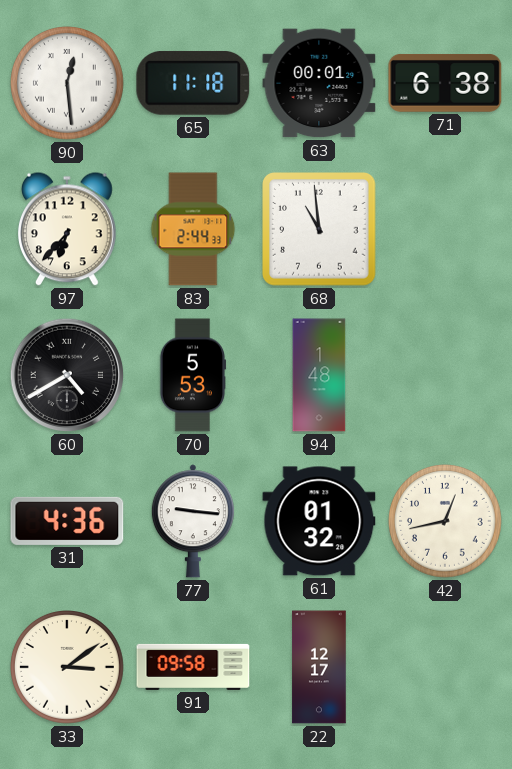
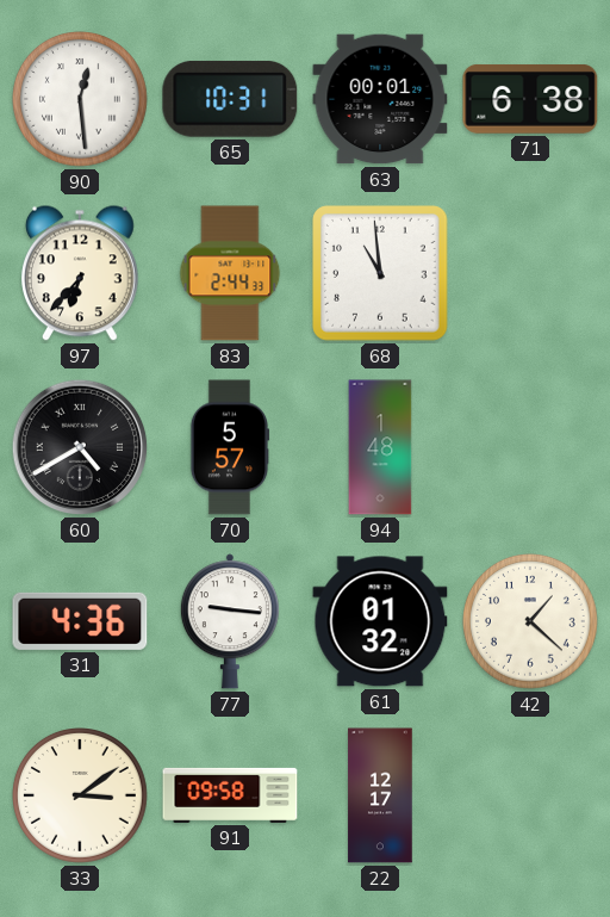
65: 11:18 -> 10:31 (230, 99)
70: 5:53 -> 5:57 (230, 447)
42: 12:43 -> 1:22 (531, 622)
